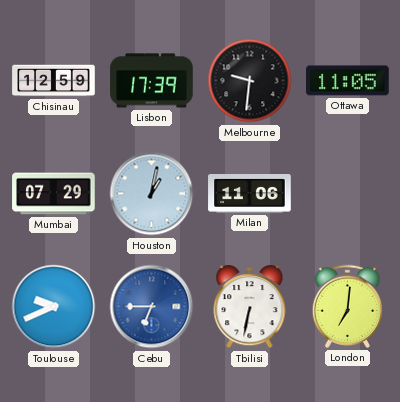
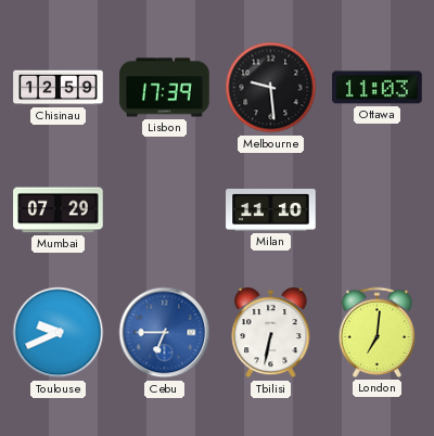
Melbourne: 9:31 -> 9:29 (271, 88)
Ottawa: 11:05 -> 11:03 (378, 88)
Houston: 1:02 -> none (152, 194)
Milan: 11:06 -> 11:10 (271, 210)
